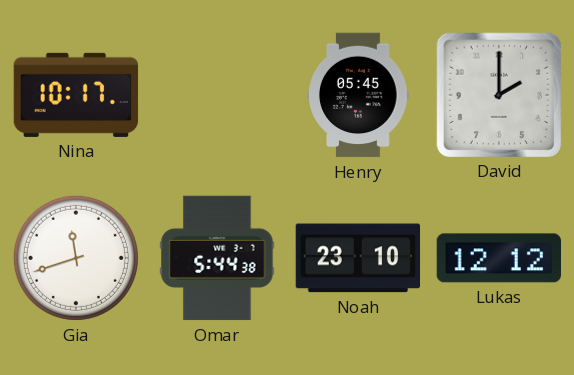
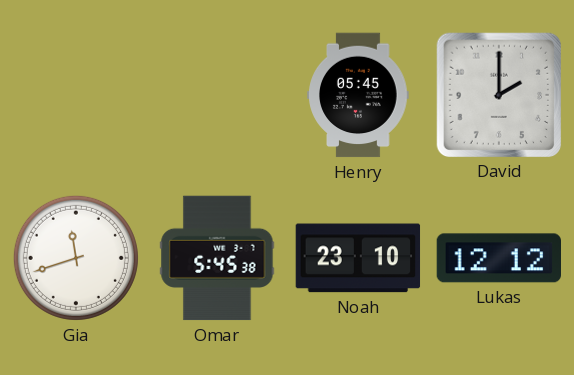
Nina: 10:17 -> none (76, 95)
Omar: 5:44 -> 5:45 (217, 258)
